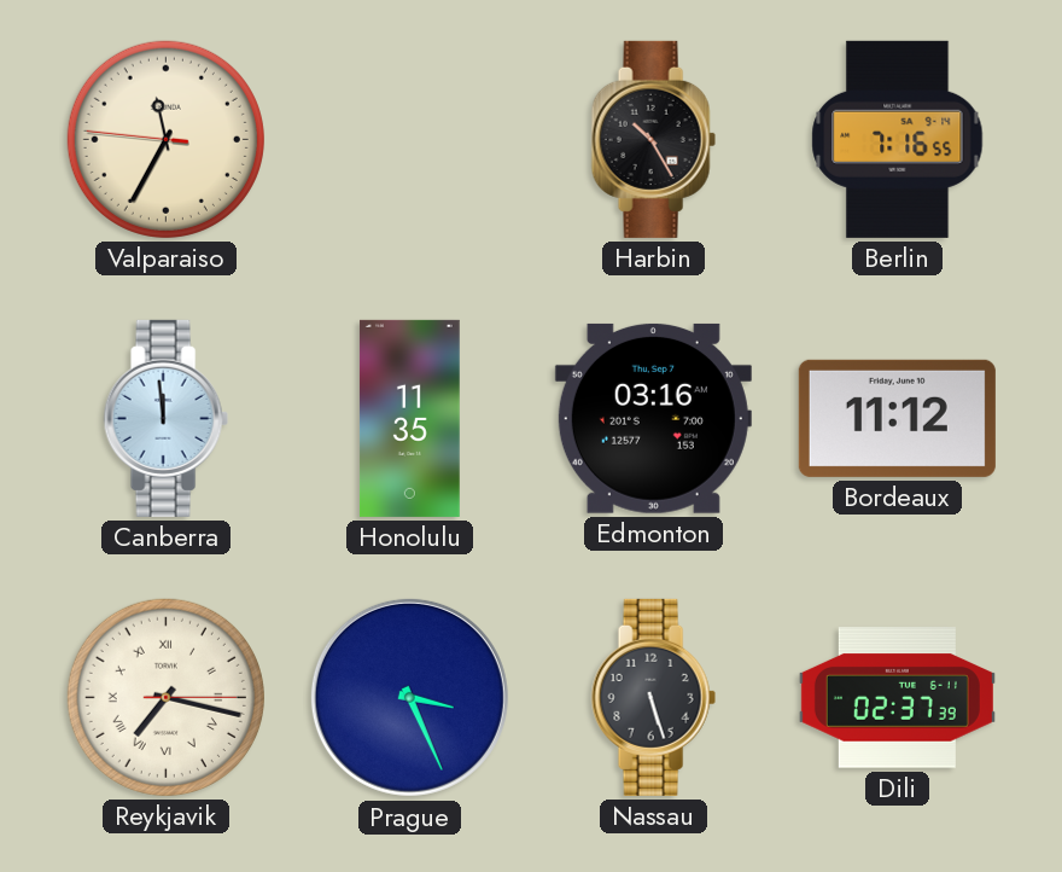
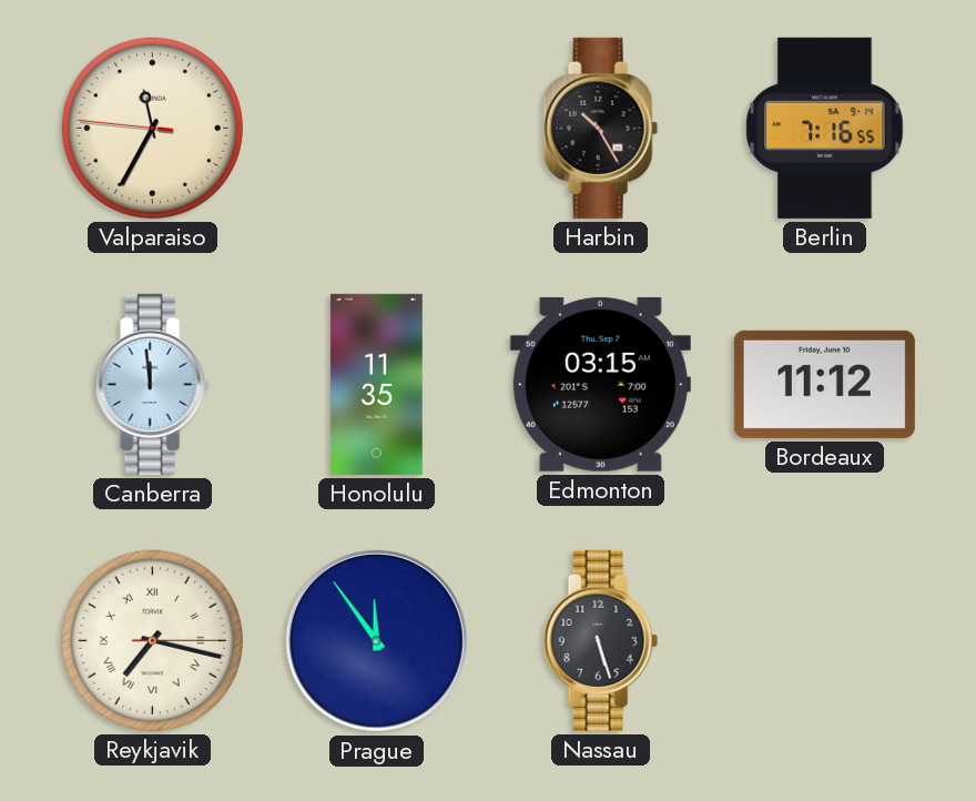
Edmonton: 03:16 -> 03:15 (600, 384)
Prague: 3:26 -> 11:54 (376, 640)
Dili: 02:37 -> none (897, 698)
